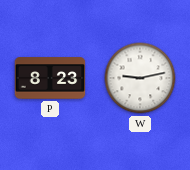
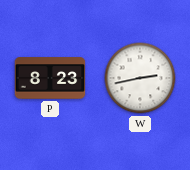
W: 9:13 -> 2:43 (140, 78)
